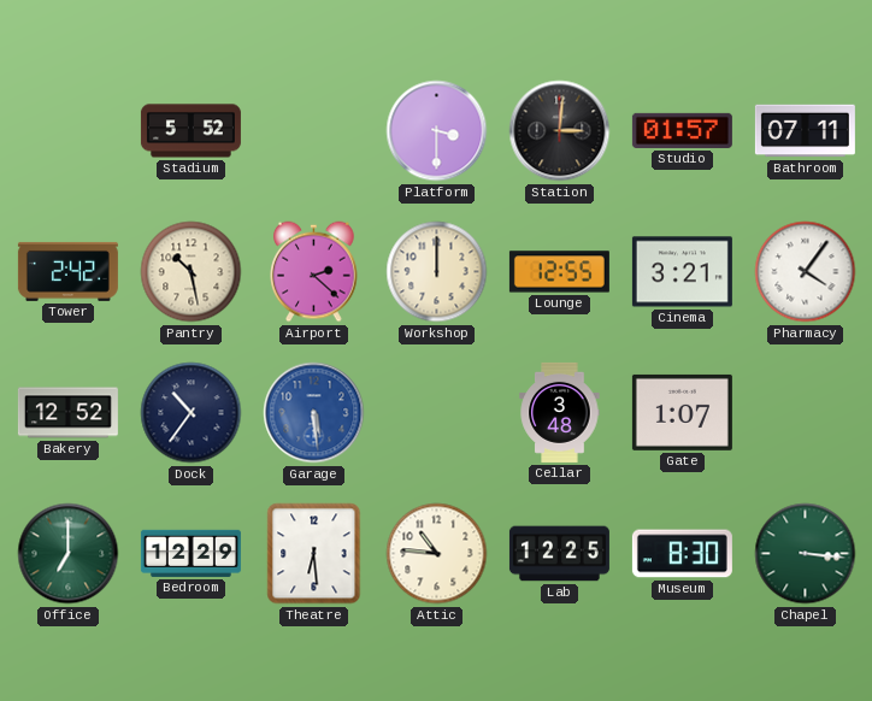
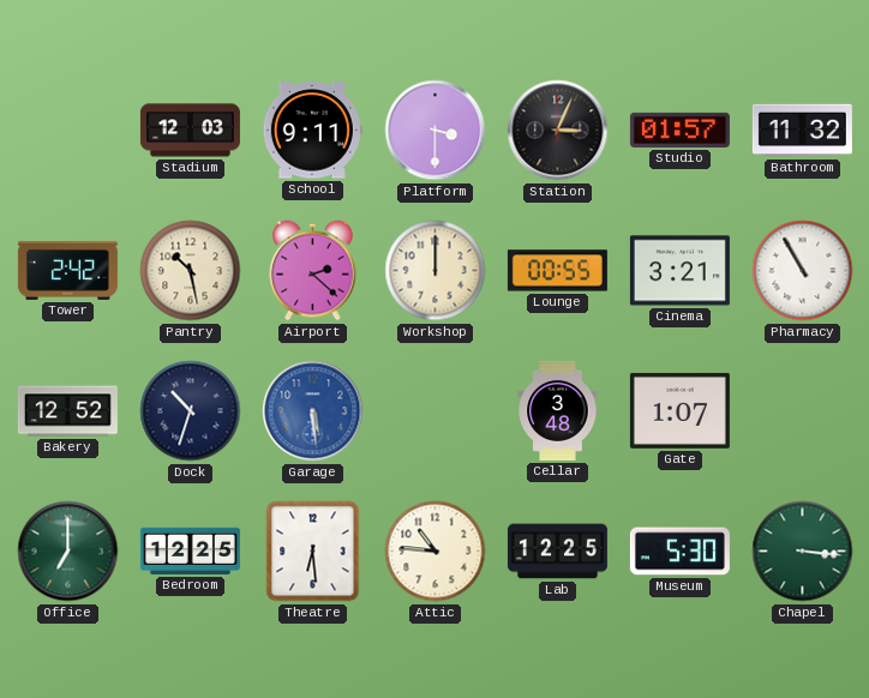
Stadium: 5:52 -> 12:03 (190, 131)
School: none -> 9:11 (312, 131)
Station: 3:01 -> 3:04 (558, 131)
Bathroom: 07:11 -> 11:32 (802, 131)
Lounge: 12:55 -> 00:55 (557, 271)
Pharmacy: 4:06 -> 10:55 (803, 271)
Dock: 10:36 -> 10:33 (191, 411)
Bedroom: 12:29 -> 12:25 (190, 550)
Museum: 8:30 -> 5:30 (679, 552)
